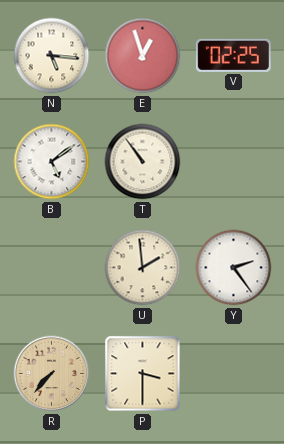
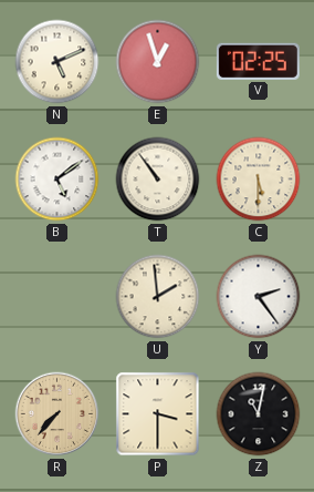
N: 5:16 -> 5:11 (57, 62)
C: none -> 5:30 (259, 180)
Z: none -> 11:02 (259, 414)
